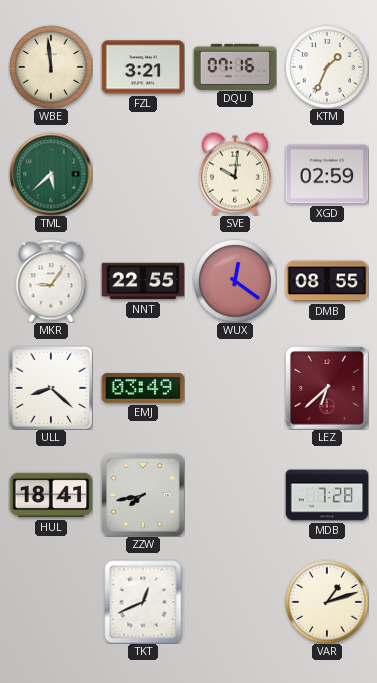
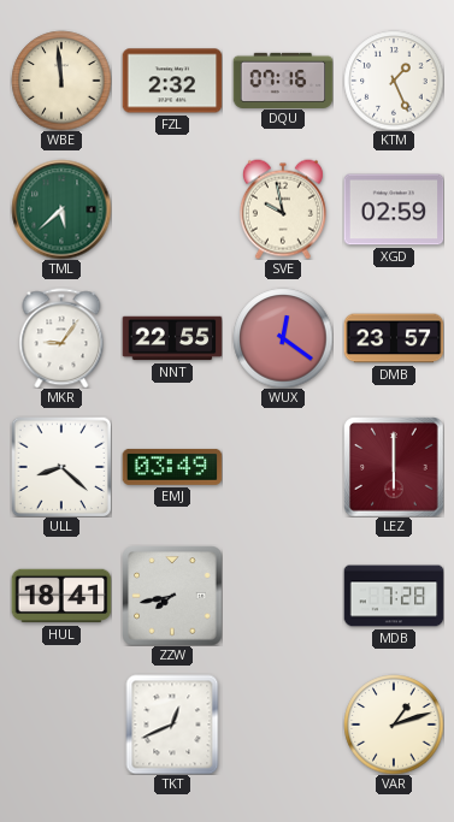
FZL: 3:21 -> 2:32 (172, 81)
KTM: 1:34 -> 1:26 (394, 81)
SVE: 10:01 -> 9:58 (283, 209)
DMB: 08:55 -> 23:57 (394, 338)
LEZ: 6:38 -> 6:00 (394, 467)
